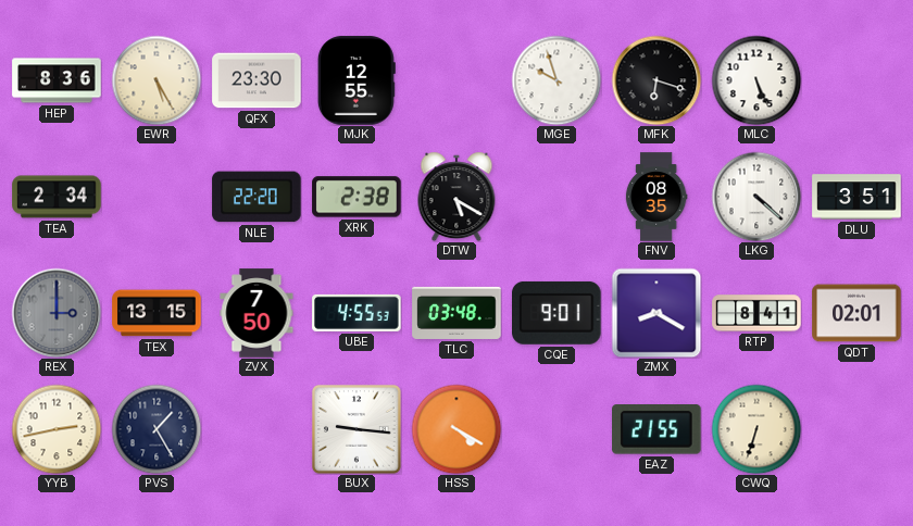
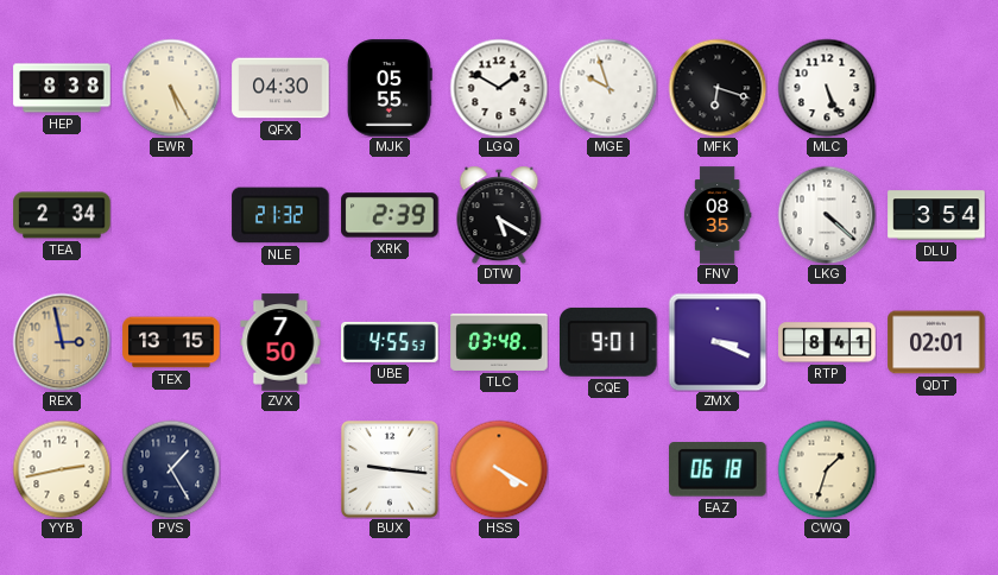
HEP: 8:36 -> 8:38 (62, 88)
QFX: 23:30 -> 04:30 (280, 88)
MJK: 12:55 -> 05:55 (390, 88)
LGQ: none -> 1:50 (499, 88)
NLE: 22:20 -> 21:32 (280, 215)
XRK: 2:38 -> 2:39 (390, 215)
DLU: 3:51 -> 3:54 (936, 215)
REX: 3:00 -> 2:58 (62, 342)
REX dial: grey -> champagne (62, 342)
ZMX: 8:20 -> 3:19 (718, 342)
EAZ: 21:55 -> 06:18 (719, 470)
CWQ: 6:33 -> 1:33 (827, 469)
